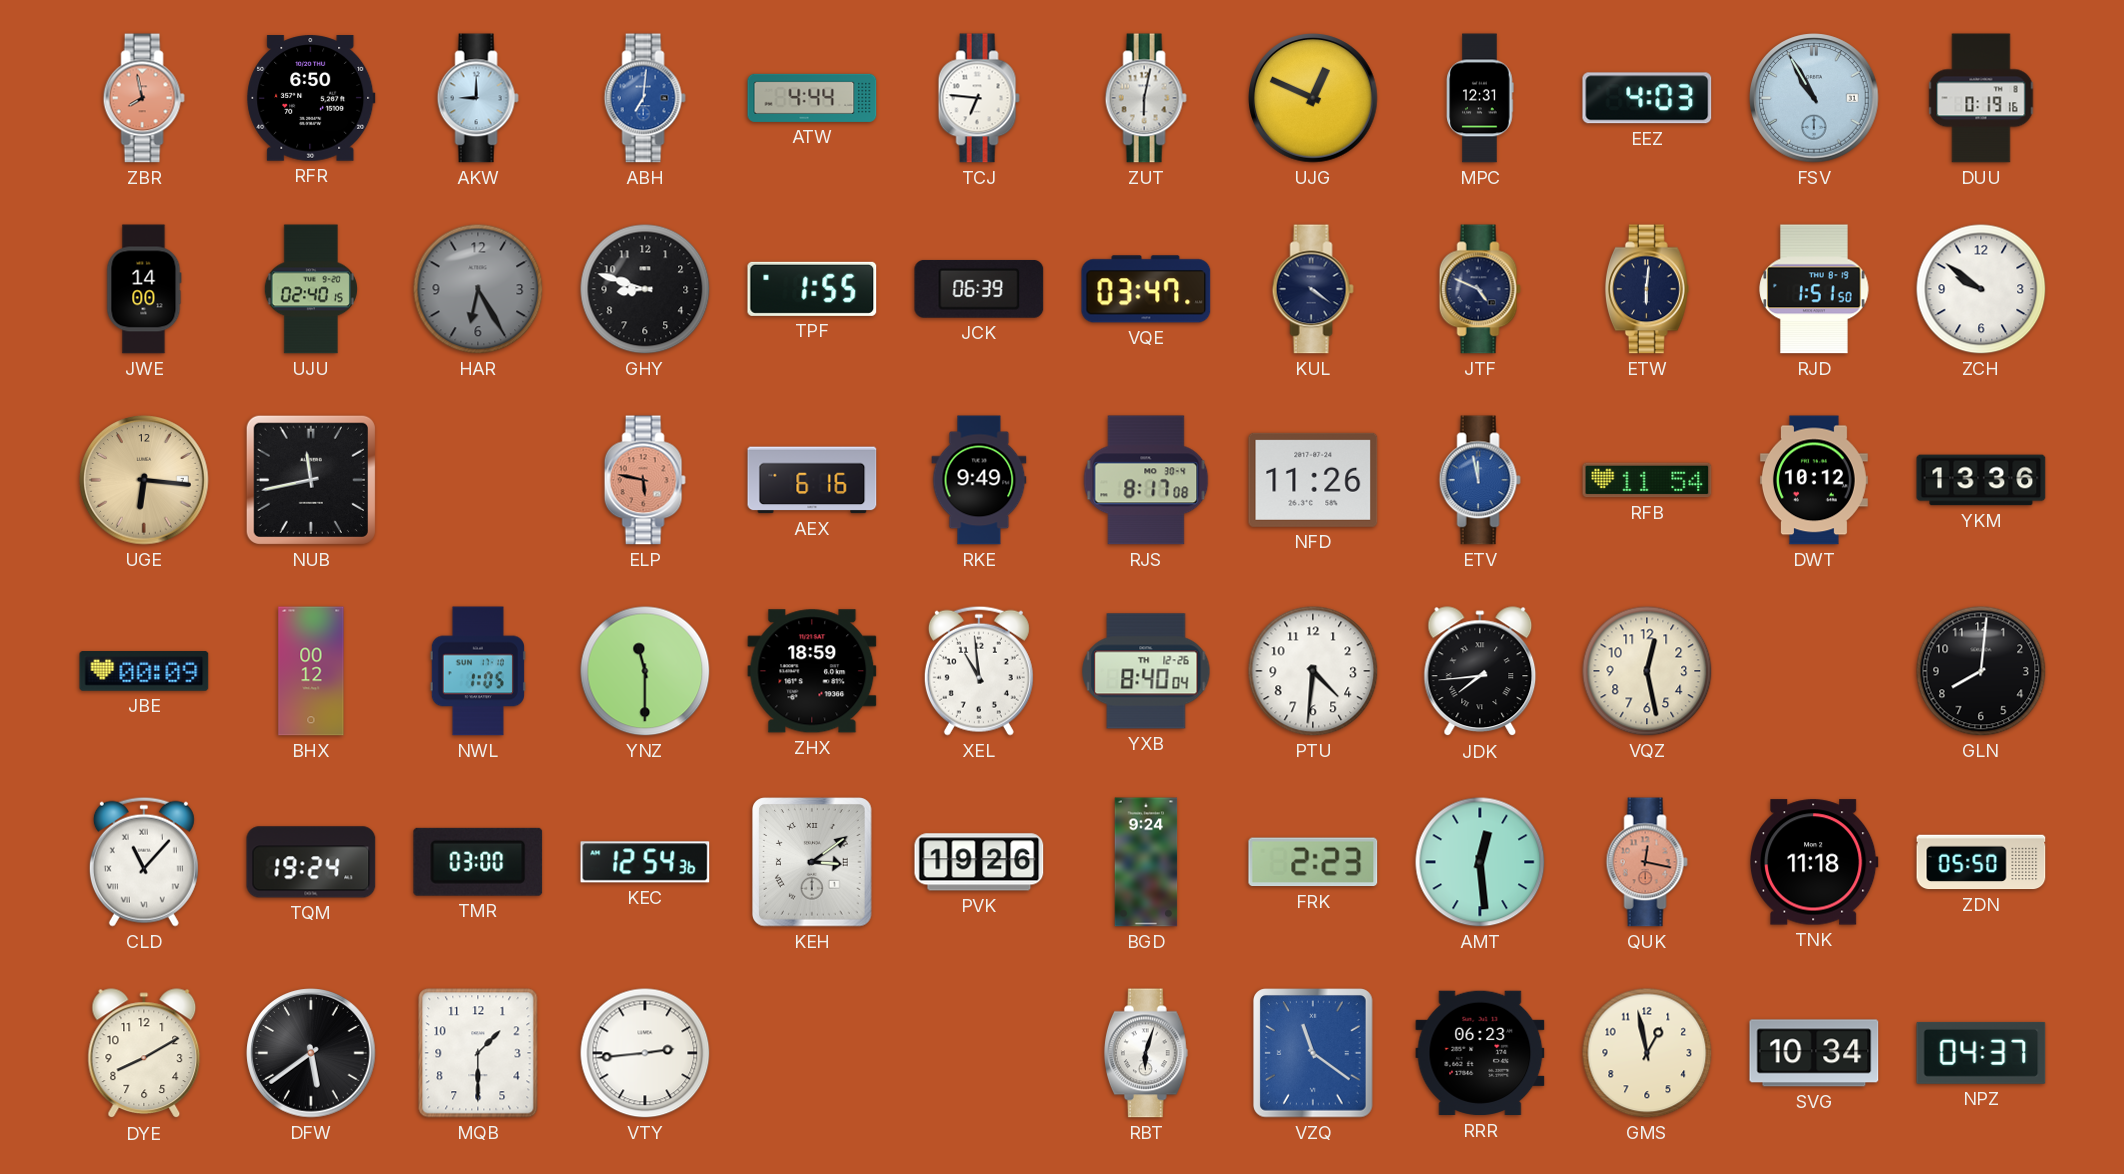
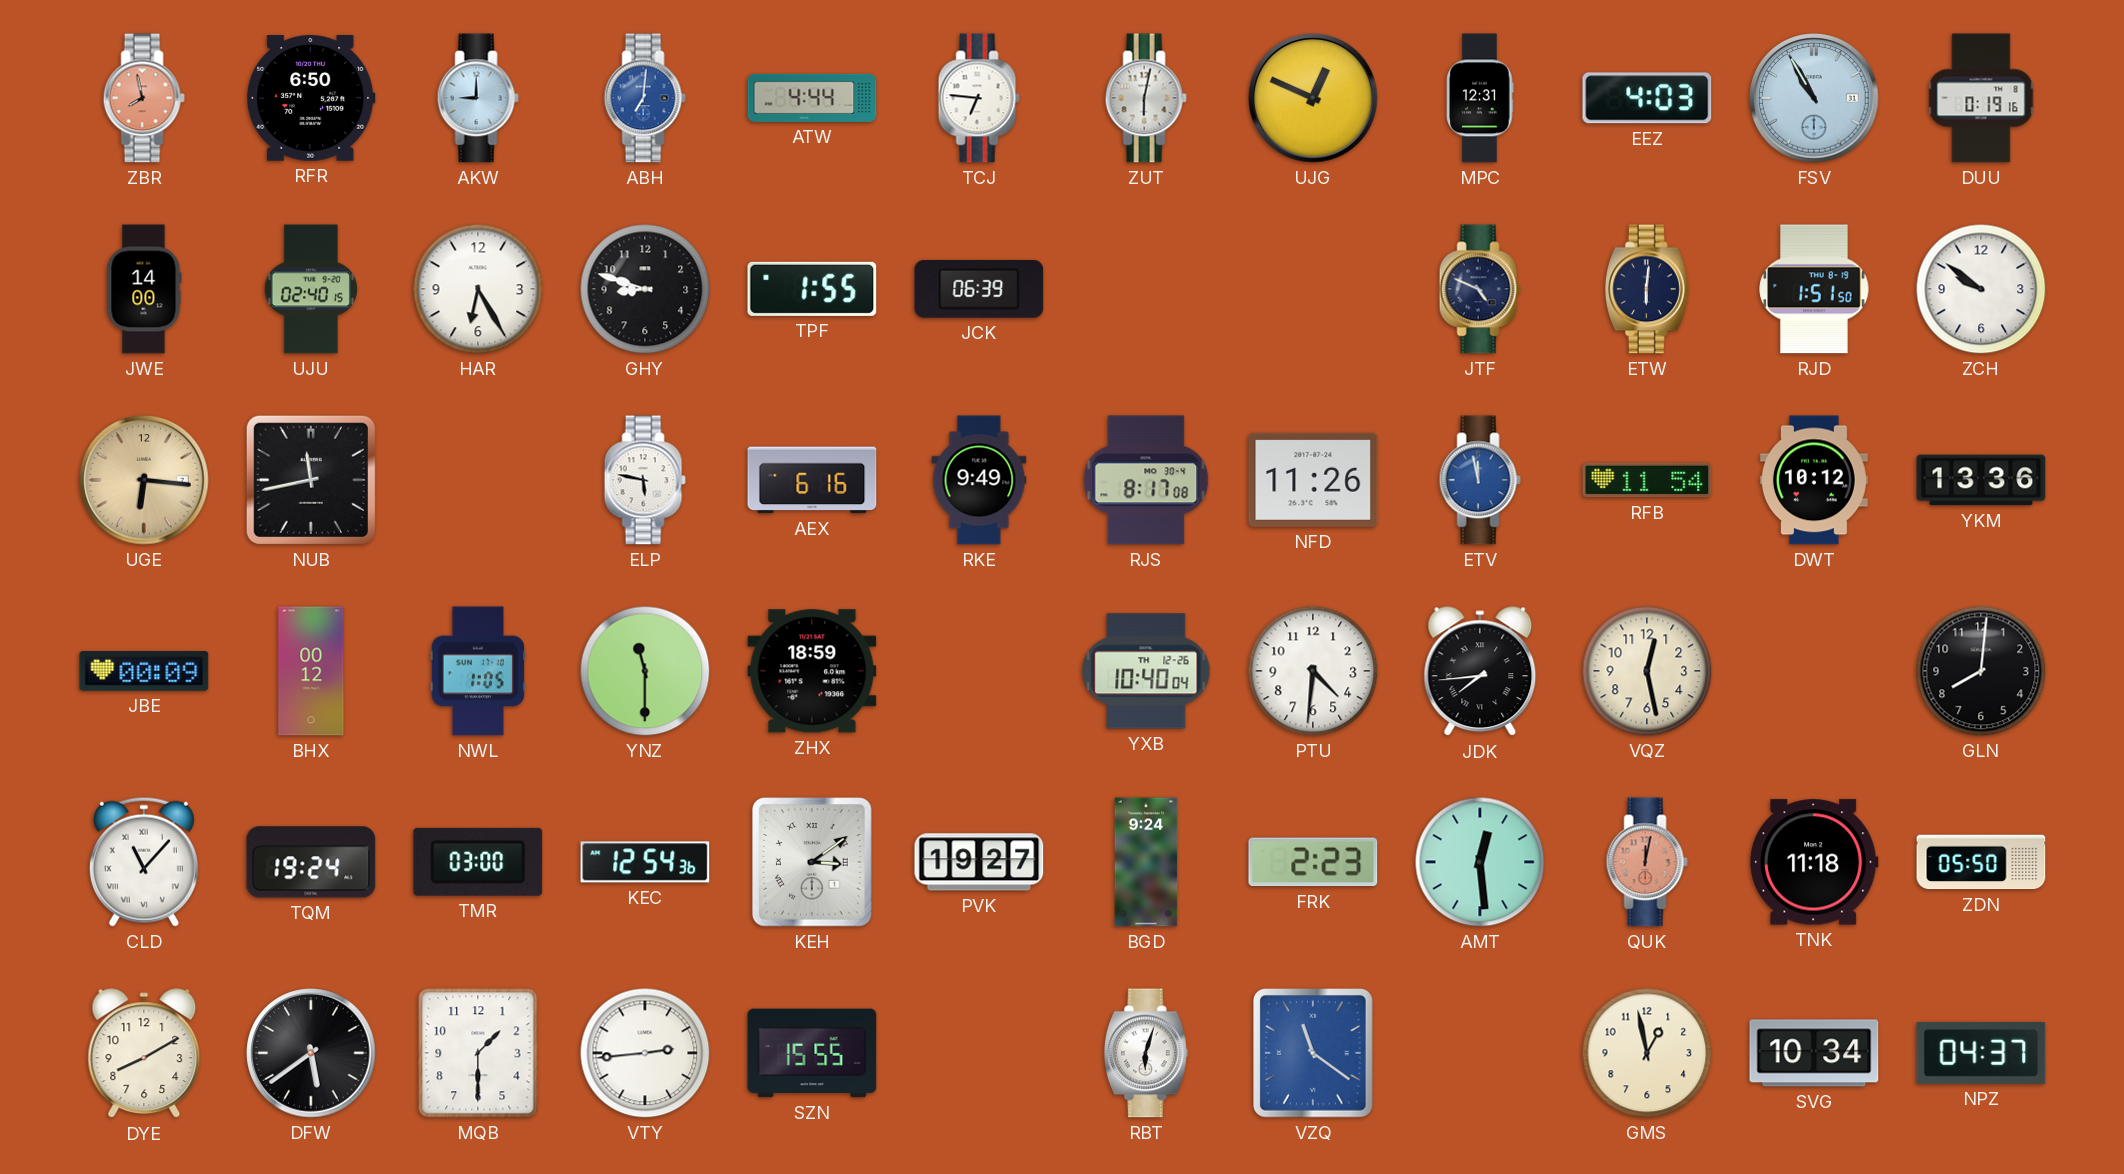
HAR dial: grey -> white (478, 289)
VQE: 03:47 -> none (1146, 289)
KUL: 4:21 -> none (1313, 289)
ELP dial: salmon -> white (645, 480)
XEL: 10:59 -> none (979, 671)
YXB: 8:40 -> 10:40 (1146, 671)
PVK: 19:26 -> 19:27 (979, 862)
QUK: 12:17 -> 12:02 (1647, 862)
SZN: none -> 15:55 (812, 1053)
RRR: 06:23 -> none (1480, 1053)
